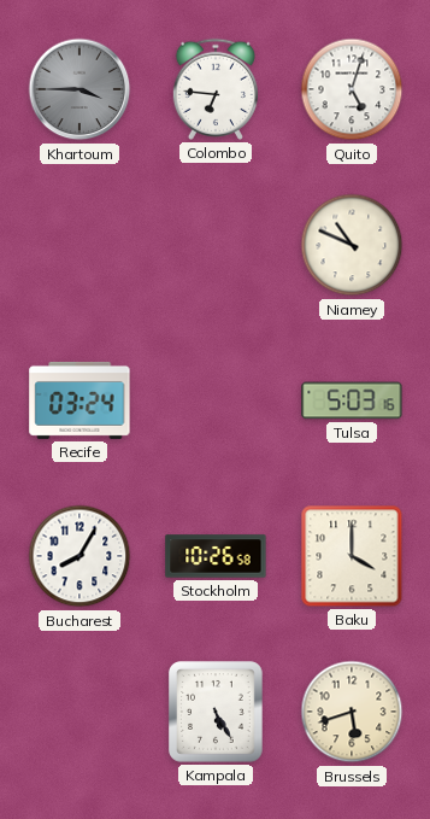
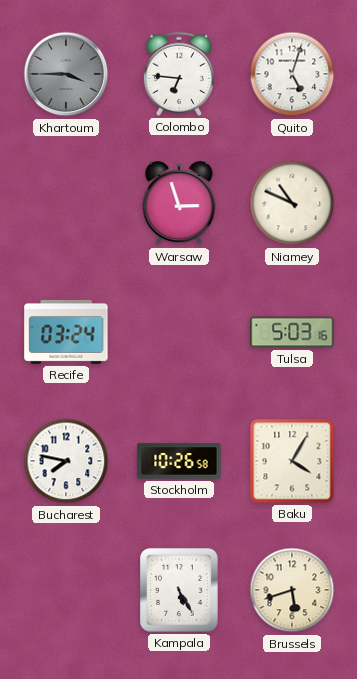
Warsaw: none -> 2:57 (179, 204)
Bucharest: 8:05 -> 7:47 (66, 461)
Baku: 4:00 -> 4:05 (292, 461)
